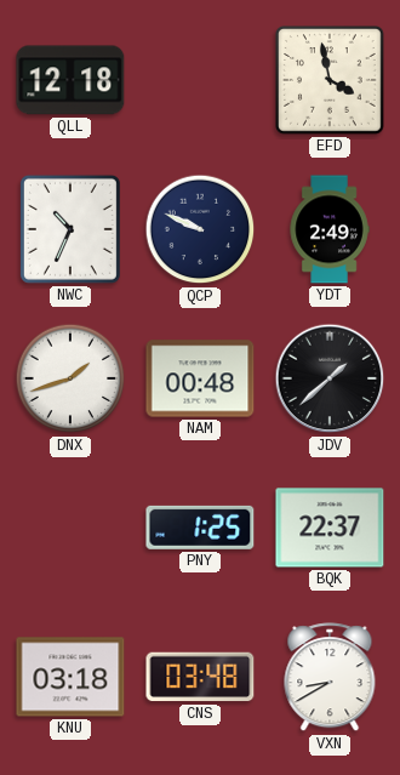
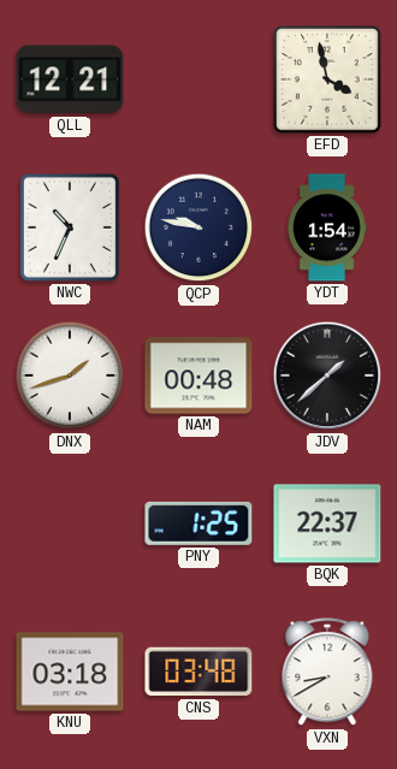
QLL: 12:18 -> 12:21 (70, 79)
QCP: 9:49 -> 9:47 (198, 227)
YDT: 2:49 -> 1:54 (327, 227)
